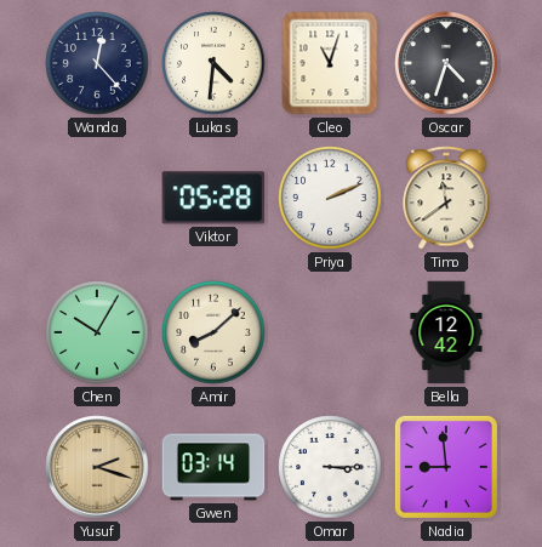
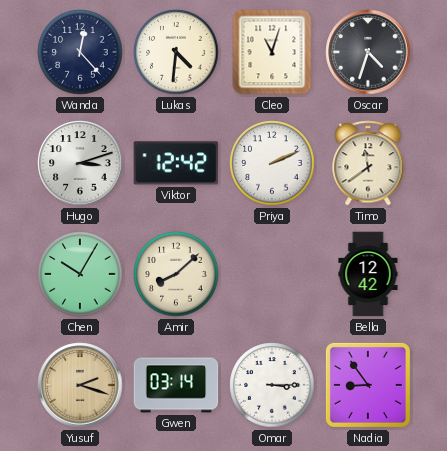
Hugo: none -> 3:12 (80, 163)
Viktor: 05:28 -> 12:42 (176, 163)
Nadia: 8:59 -> 8:54 (368, 385)
